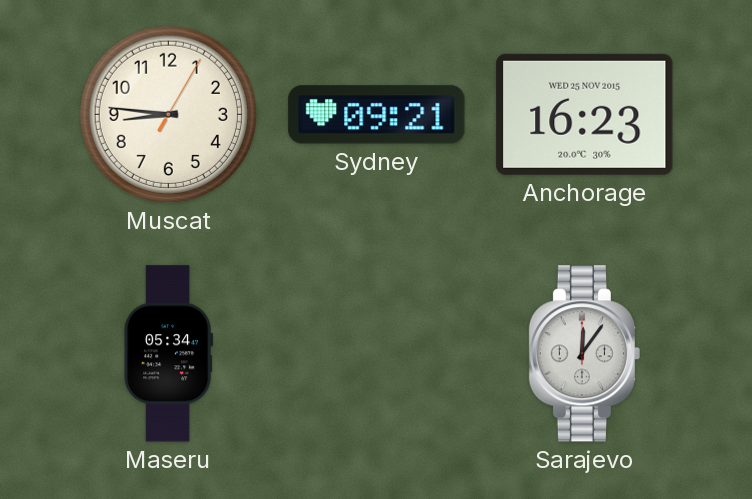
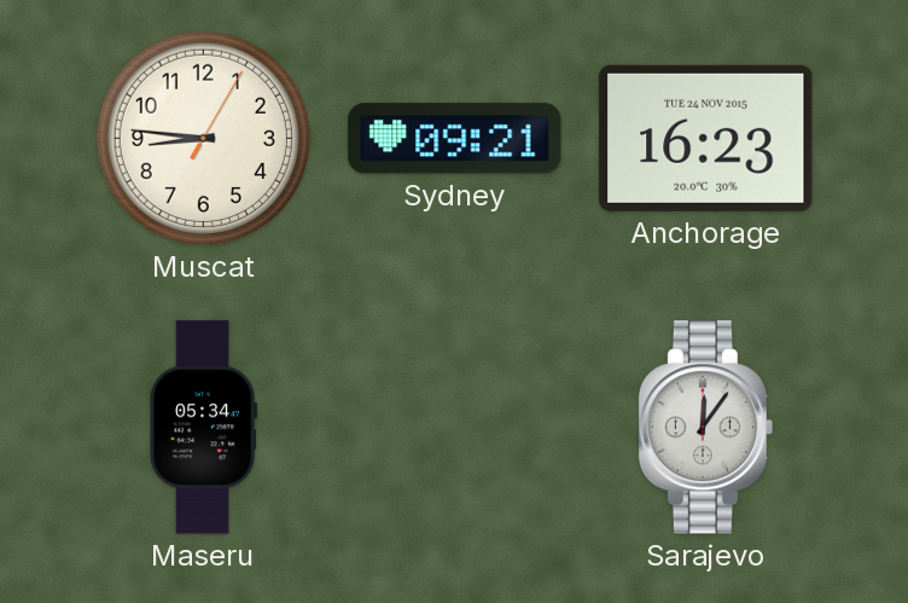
Anchorage date: WED 25 NOV 2015 -> TUE 24 NOV 2015 (706, 138)
